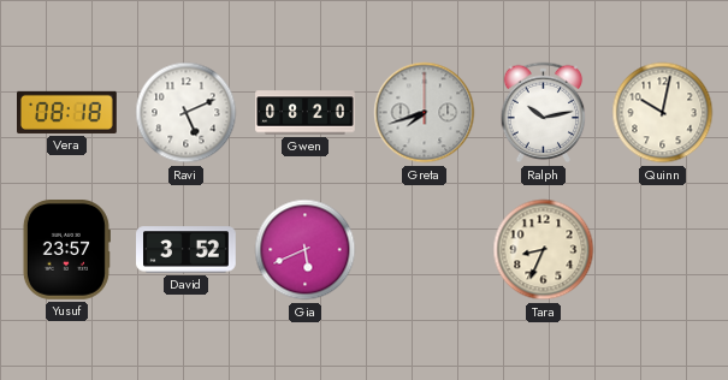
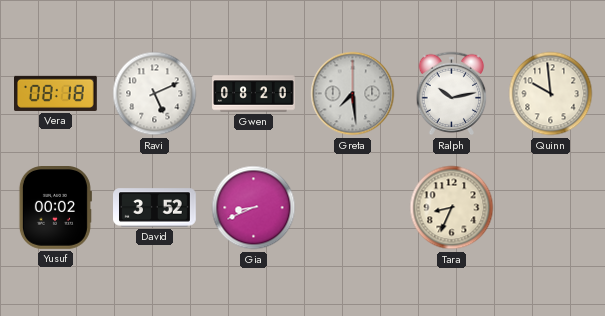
Greta: 7:42 -> 7:29 (353, 94)
Quinn: 10:02 -> 9:59 (551, 94)
Yusuf: 23:57 -> 00:02 (55, 208)
Gia: 5:41 -> 8:41 (254, 208)
